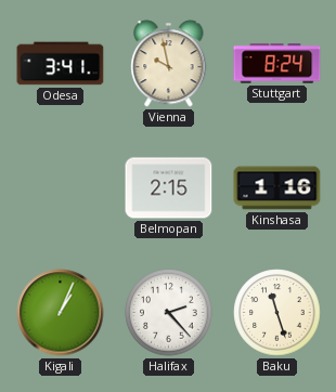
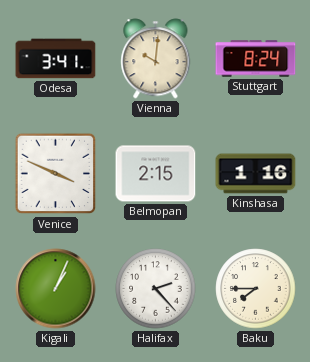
Vienna: 9:58 -> 10:01 (156, 59)
Venice: none -> 3:49 (56, 174)
Baku: 11:27 -> 7:45 (256, 289)
